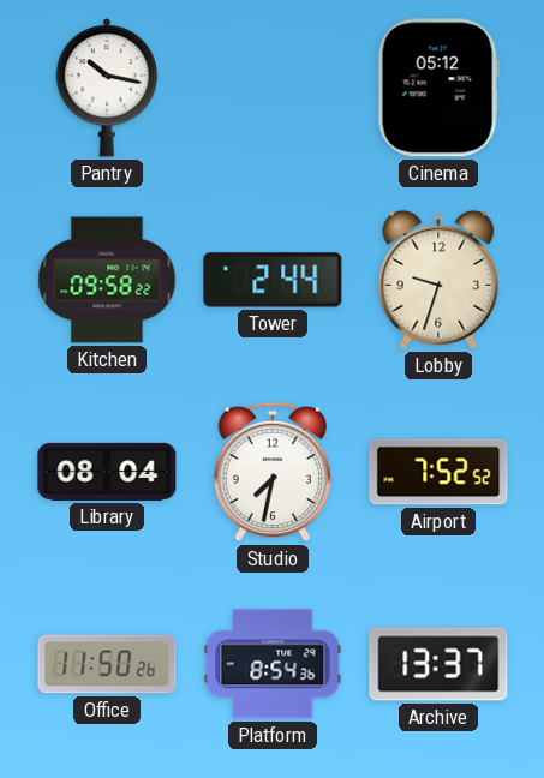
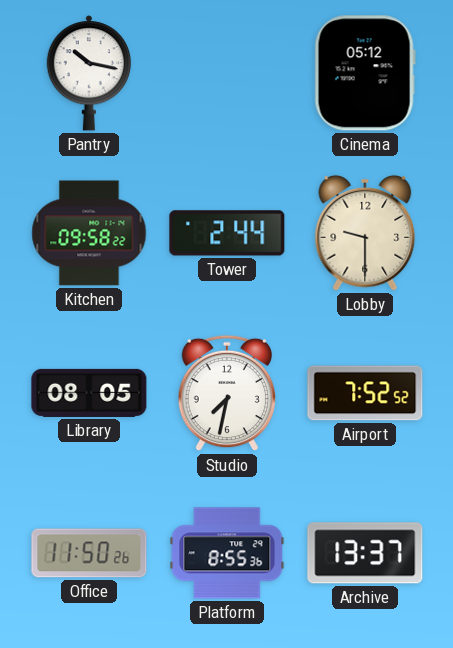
Lobby: 9:33 -> 9:30 (365, 233)
Library: 08:04 -> 08:05 (89, 393)
Platform: 8:54 -> 8:55 (227, 553)
